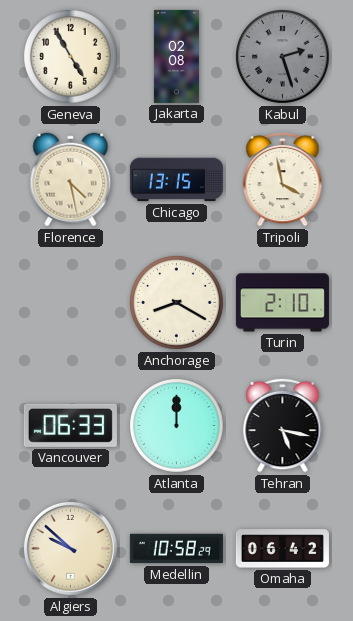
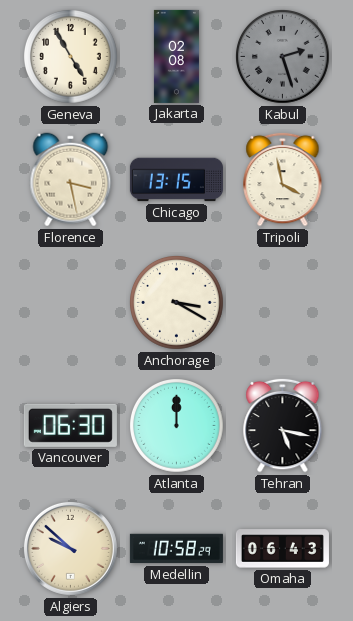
Florence: 4:28 -> 3:28 (71, 180)
Anchorage: 8:20 -> 3:20 (177, 303)
Turin: 2:10 -> none (282, 303)
Vancouver: 06:33 -> 06:30 (70, 425)
Omaha: 06:42 -> 06:43 (282, 549)
